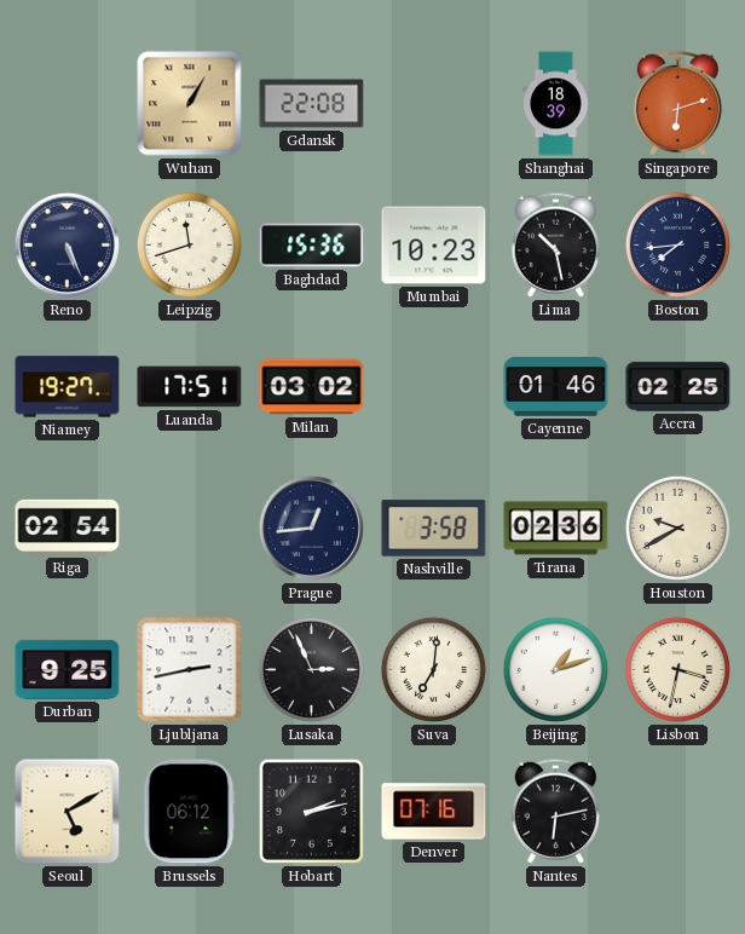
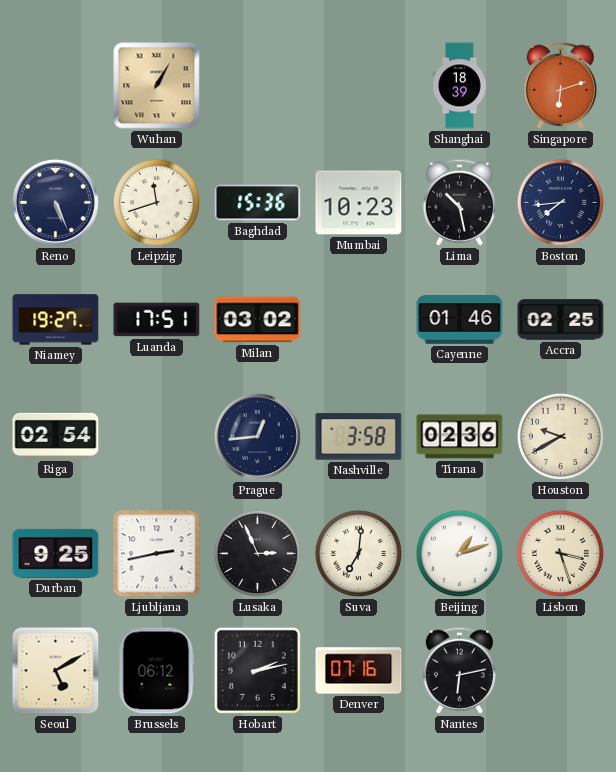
Gdansk: 22:08 -> none (312, 104)
Lisbon: 3:32 -> 3:27 (560, 553)
